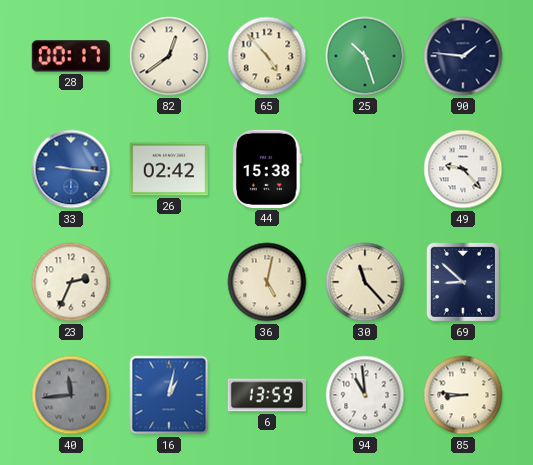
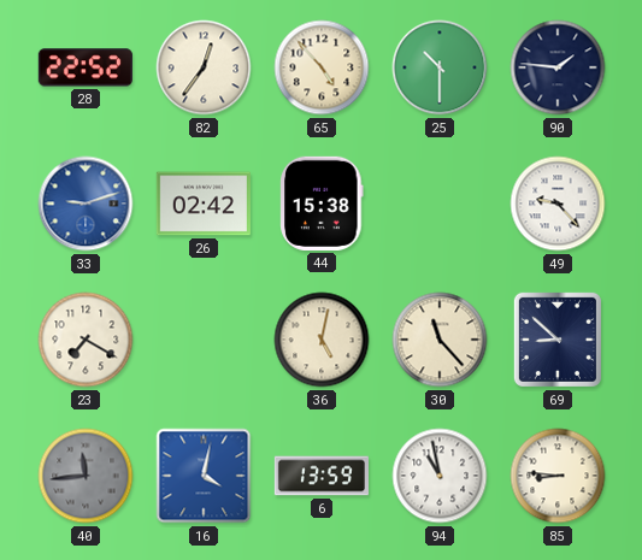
28: 00:17 -> 22:52 (86, 67)
82: 12:39 -> 12:36 (204, 67)
25: 10:27 -> 10:30 (440, 67)
33: 9:16 -> 9:12 (86, 204)
23: 2:34 -> 7:20 (86, 340)
16: 1:02 -> 4:02 (204, 476)
94: 10:59 -> 10:58 (440, 476)
